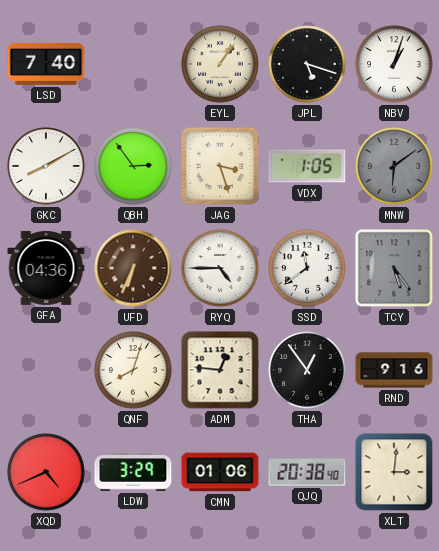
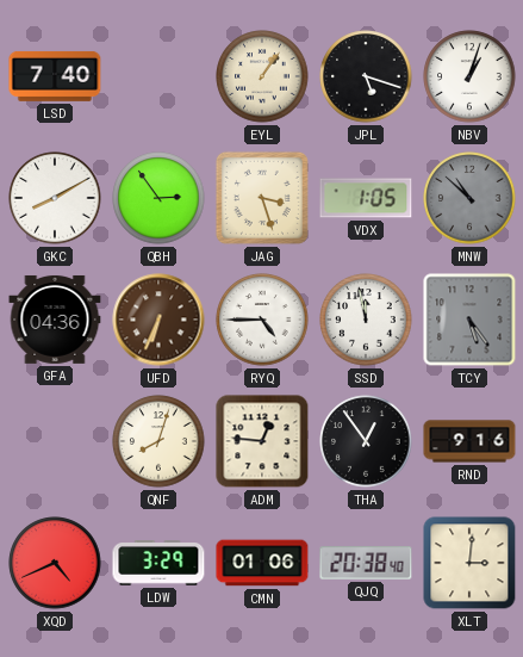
MNW: 6:09 -> 10:52 (469, 198)
SSD: 11:39 -> 11:58 (366, 320)
